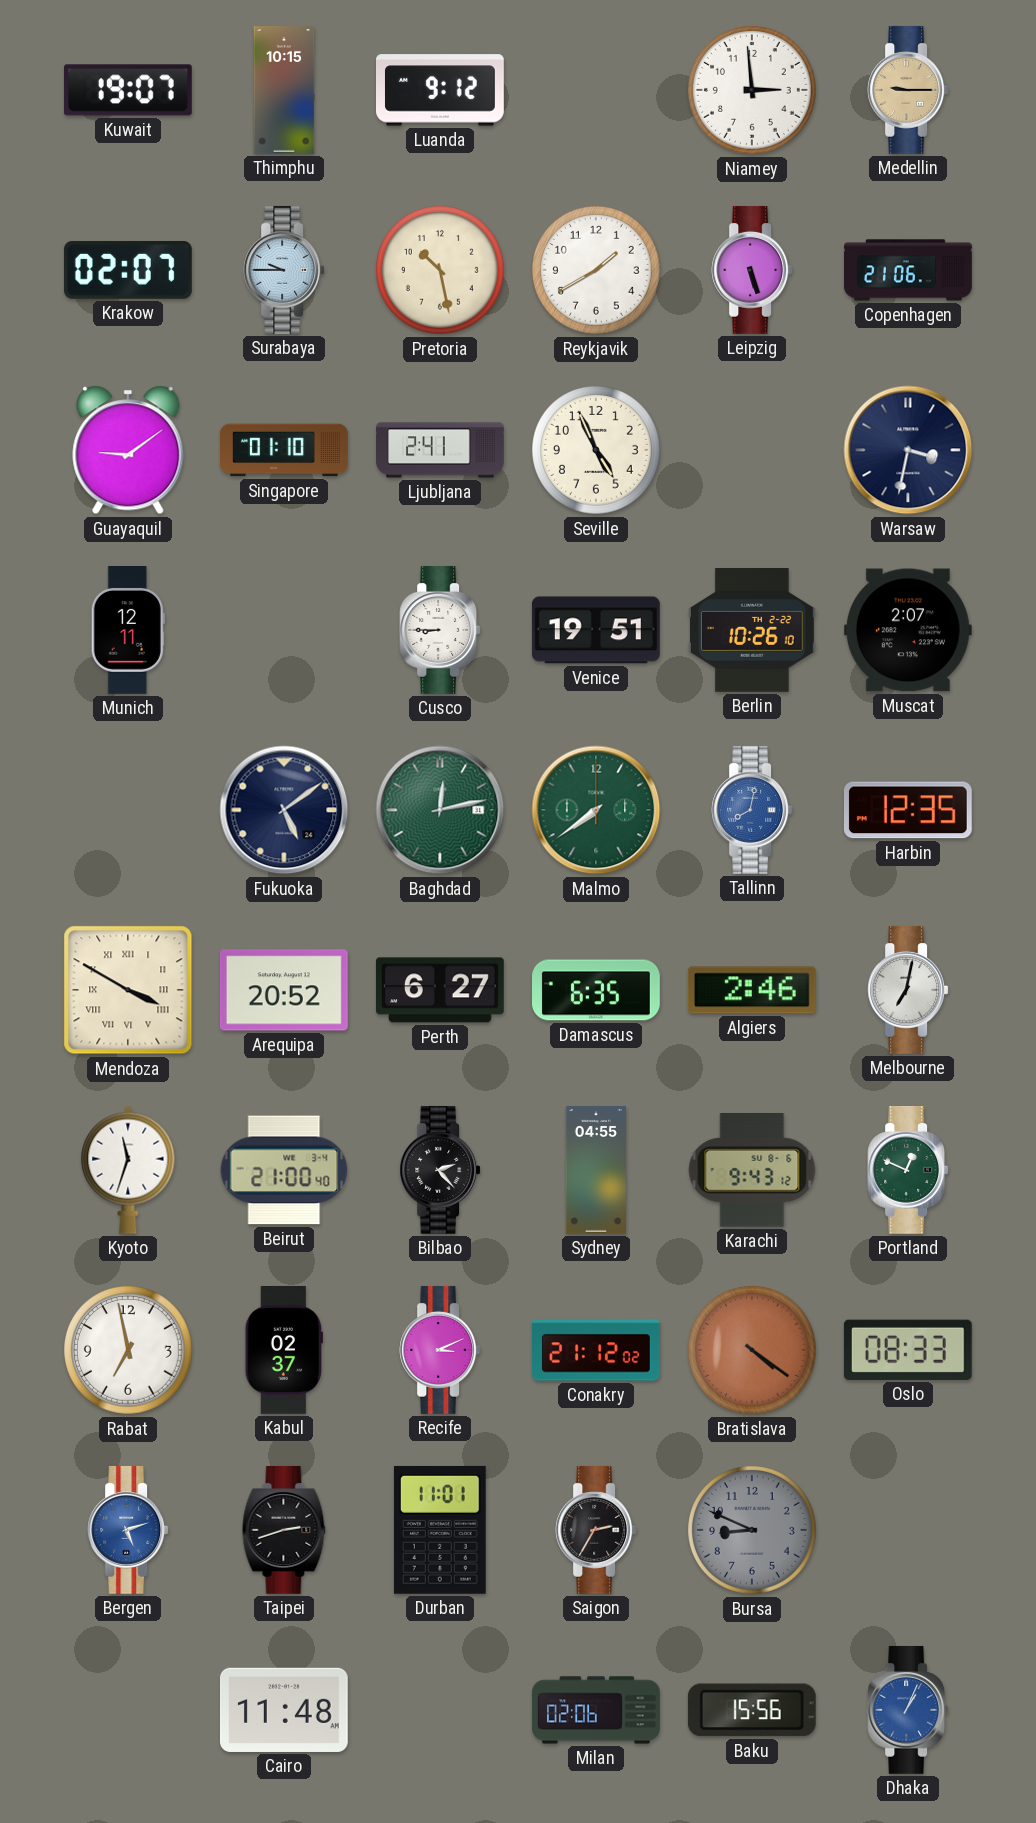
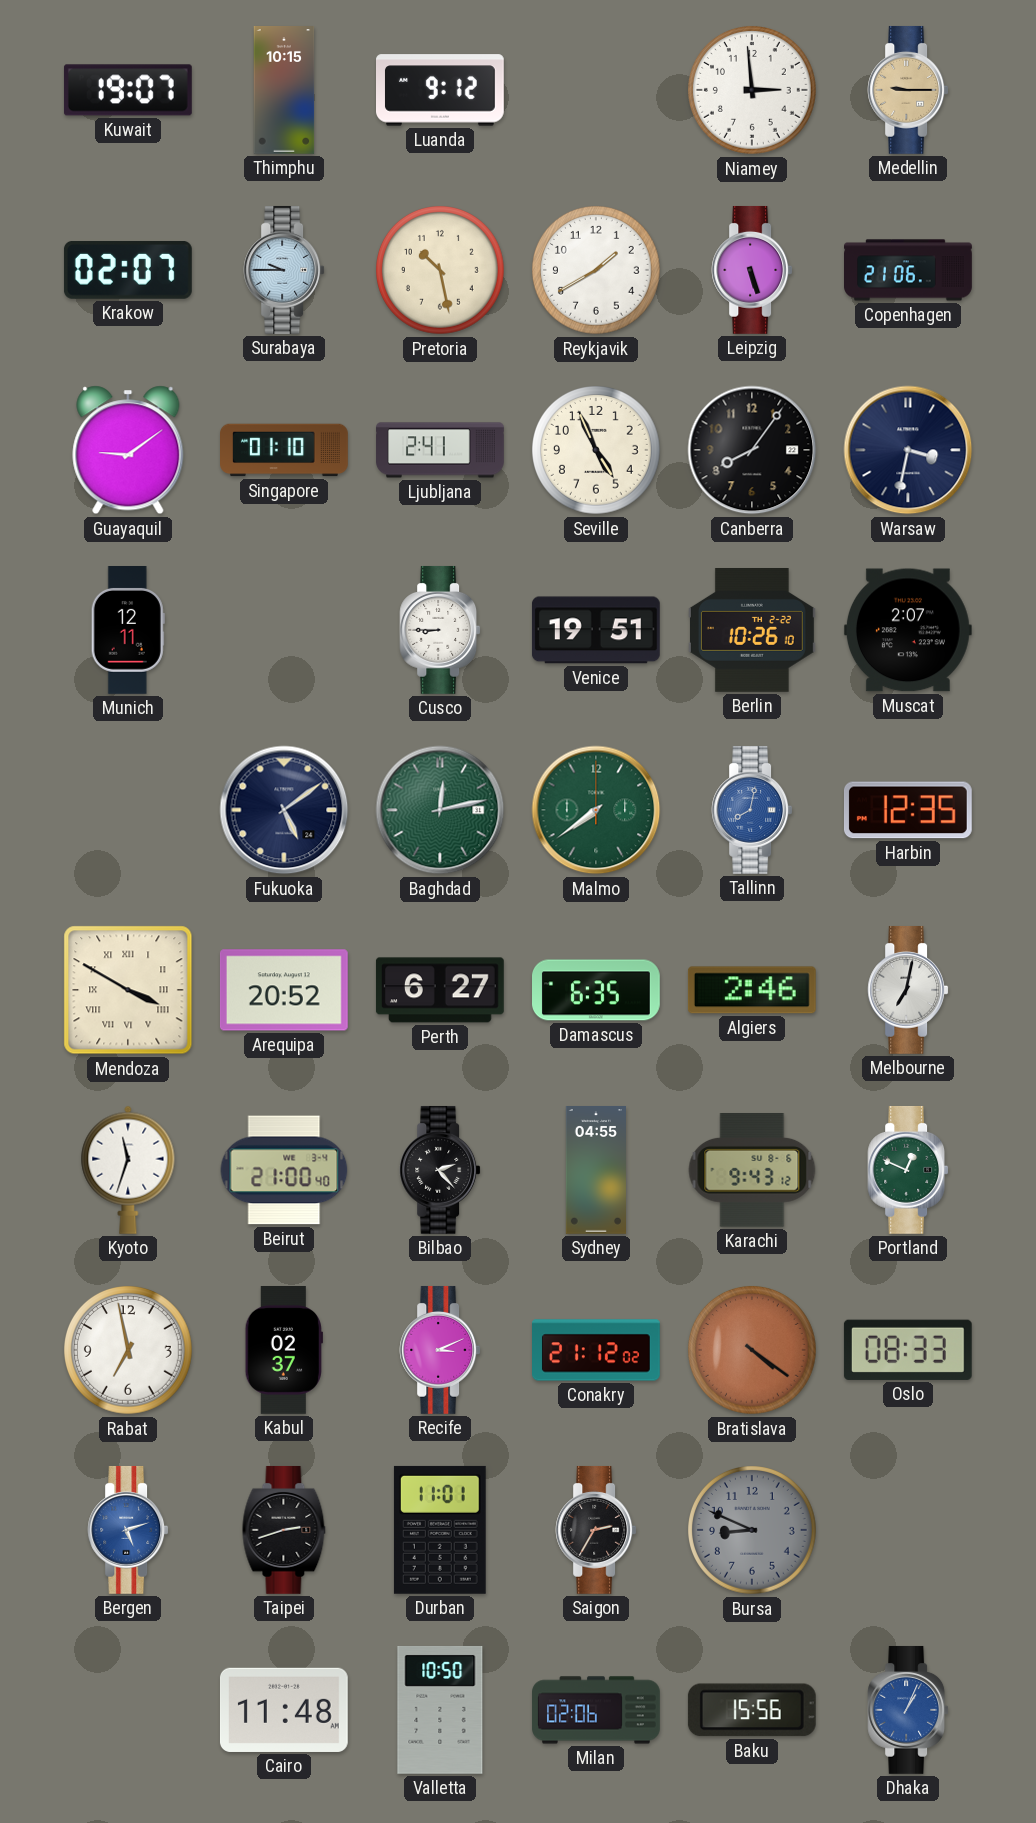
Canberra: none -> 8:06 (752, 450)
Valletta: none -> 10:50 (440, 1710)
